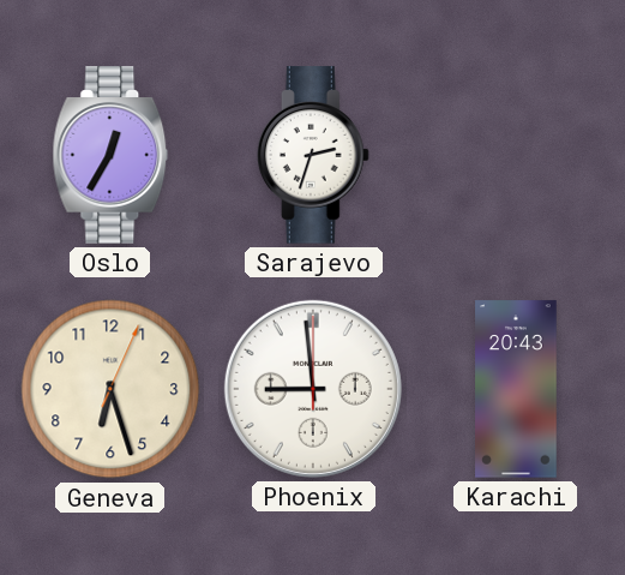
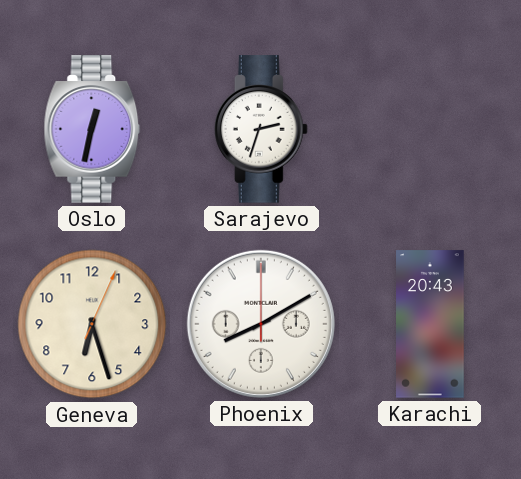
Oslo: 12:35 -> 12:32 (92, 129)
Phoenix: 8:59 -> 8:10 (261, 324)
